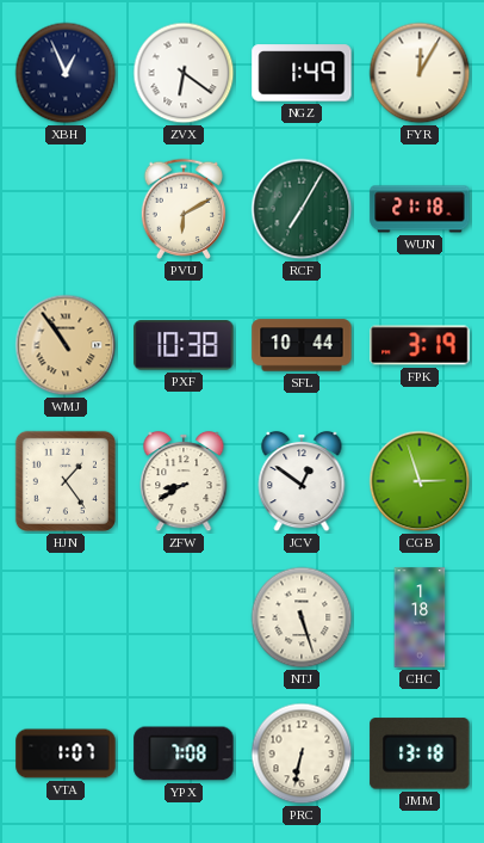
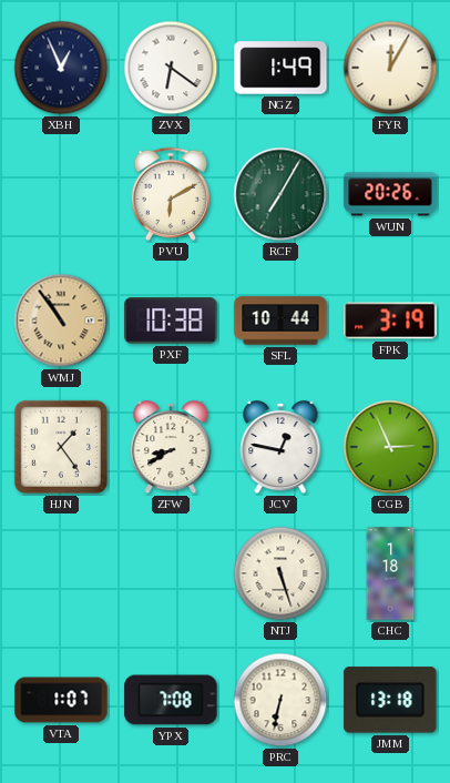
WUN: 21:18 -> 20:26 (390, 194)
JCV: 12:51 -> 12:47 (280, 447)
CGB: 2:57 -> 2:56 (390, 447)
